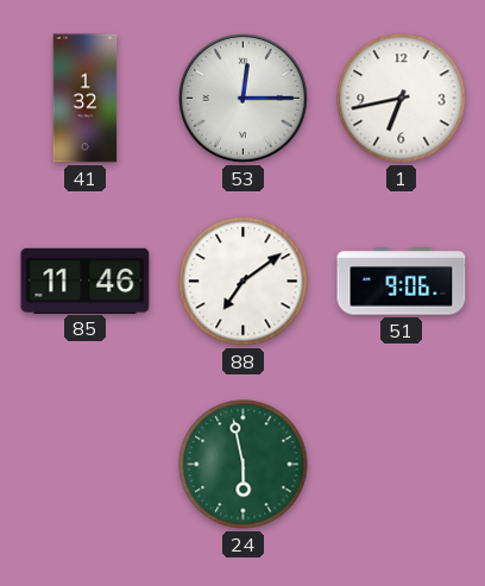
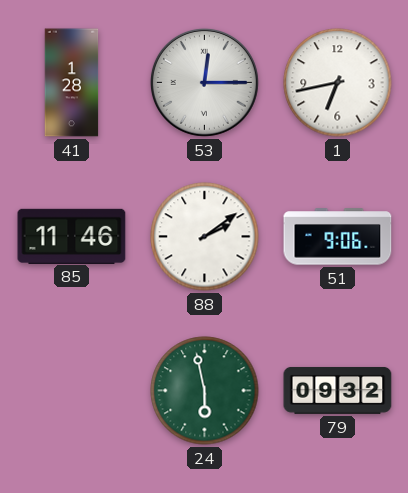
41: 1:32 -> 1:28 (72, 83)
88: 7:09 -> 2:09 (205, 237)
79: none -> 09:32 (338, 390)
